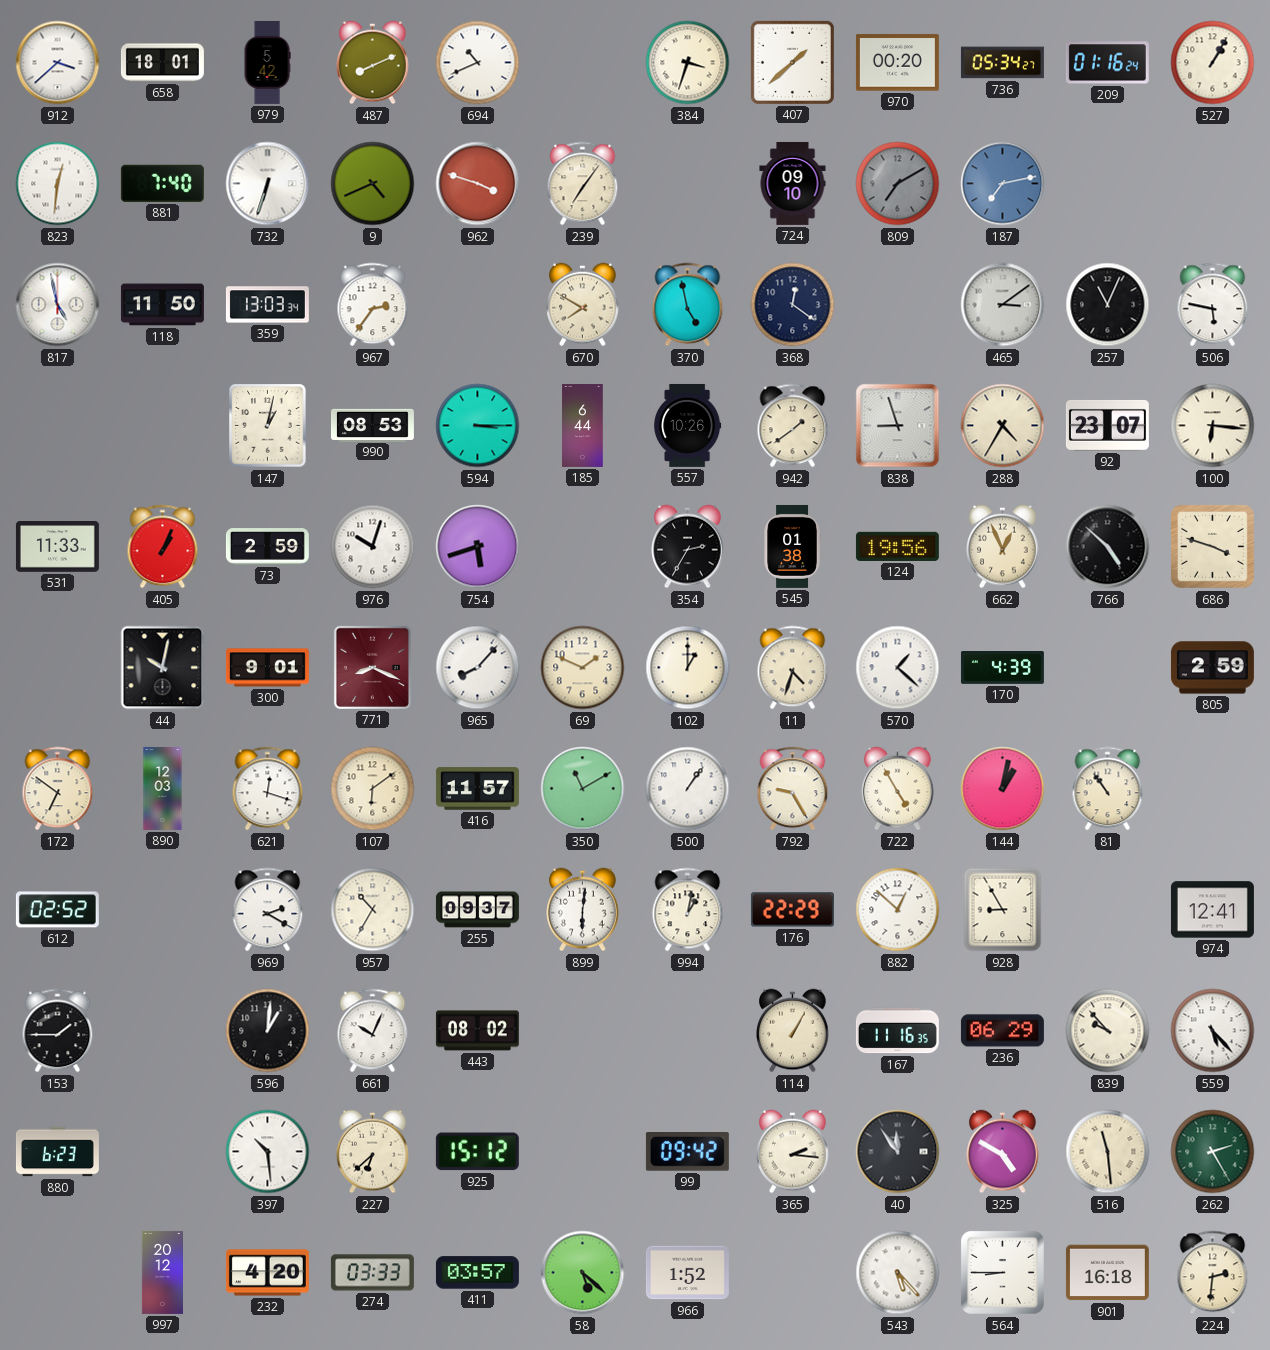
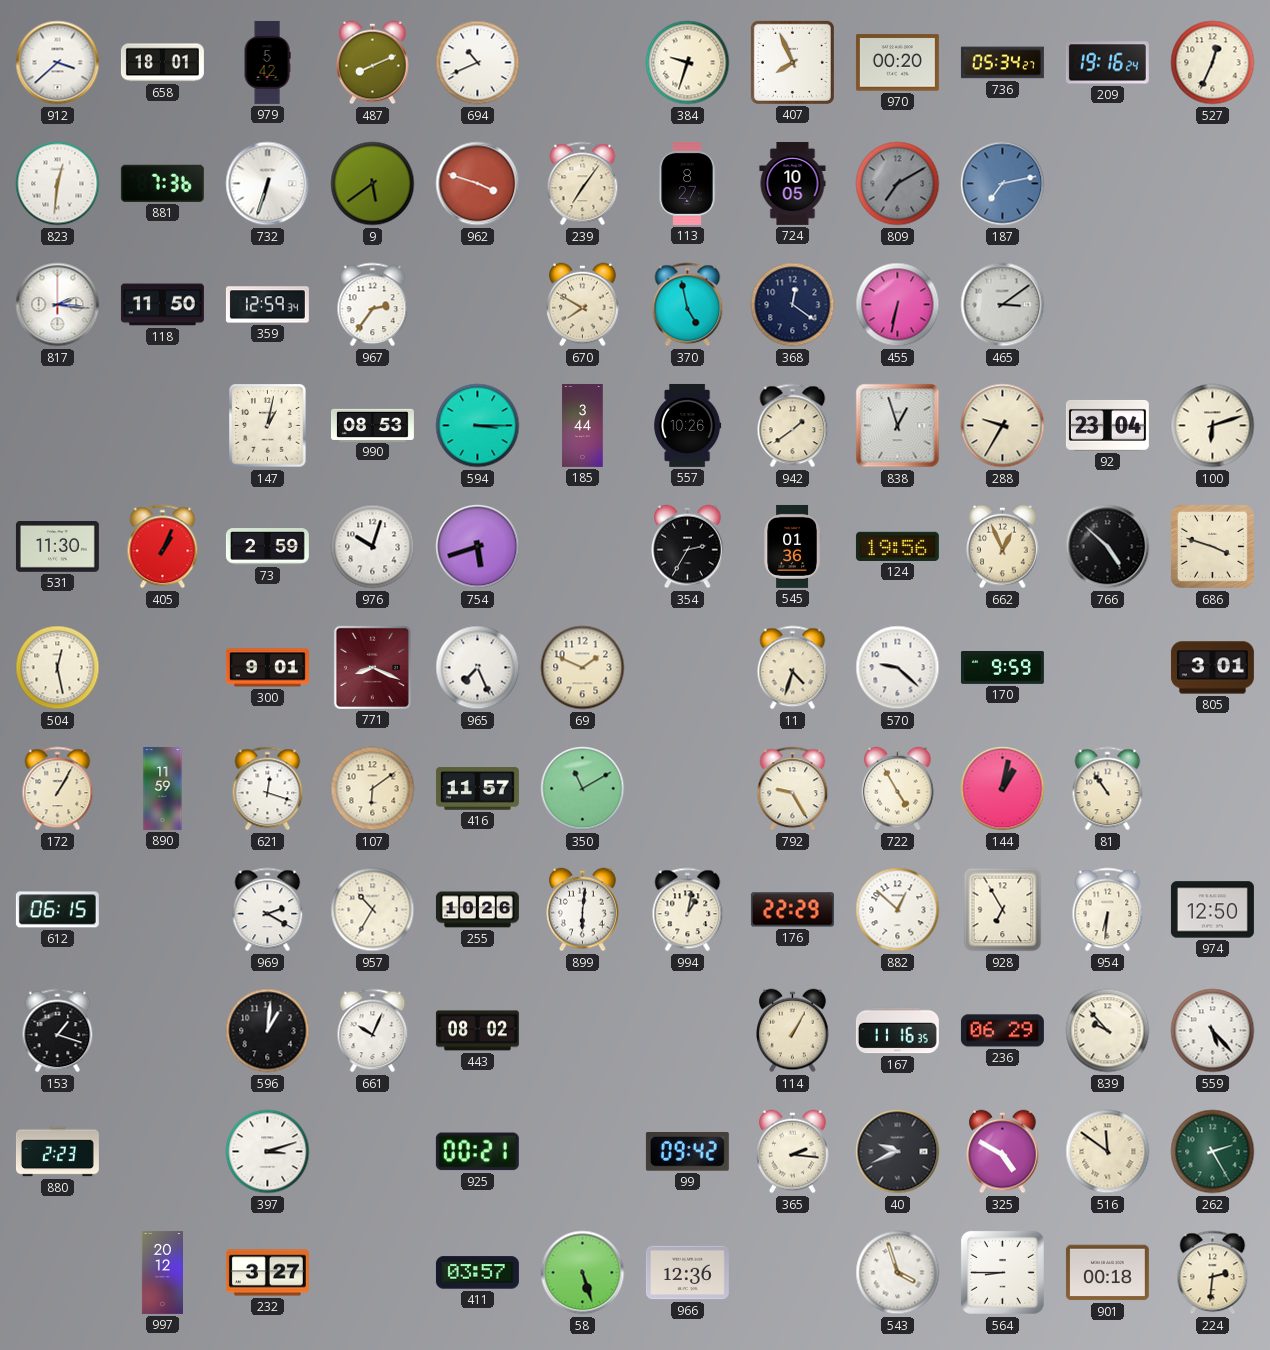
384: 3:33 -> 9:33 (688, 63)
407: 1:38 -> 7:56 (792, 62)
209: 01:16 -> 19:16 (1107, 63)
527: 1:05 -> 12:34 (1213, 63)
881: 7:40 -> 7:36 (162, 183)
9: 4:41 -> 5:39 (373, 184)
113: none -> 8:27 (687, 183)
724: 09:10 -> 10:05 (793, 183)
817: 4:58 -> 2:16 (58, 305)
359: 13:03 -> 12:59 (267, 305)
455: none -> 6:32 (898, 305)
257: 11:04 -> none (1108, 305)
506: 5:47 -> none (1213, 305)
185: 6:44 -> 3:44 (583, 425)
838: 8:57 -> 12:57 (898, 426)
288: 4:35 -> 9:35 (1003, 426)
92: 23:07 -> 23:04 (1107, 425)
100: 6:16 -> 6:12 (1213, 426)
531: 11:33 -> 11:30 (57, 547)
545: 01:38 -> 01:36 (792, 546)
504: none -> 12:28 (58, 668)
44: 10:02 -> none (163, 668)
965: 8:07 -> 7:26 (478, 668)
102: 1:00 -> none (688, 668)
570: 1:22 -> 9:22 (898, 668)
170: 4:39 -> 9:59 (1002, 668)
805: 2:59 -> 3:01 (1212, 668)
172: 6:51 -> 1:05 (58, 789)
890: 12:03 -> 11:59 (163, 788)
500: 1:06 -> none (688, 789)
612: 02:52 -> 06:15 (57, 910)
255: 09:37 -> 10:26 (477, 910)
928: 8:55 -> 6:55 (1003, 910)
954: none -> 6:31 (1108, 910)
974: 12:41 -> 12:50 (1212, 910)
153: 1:45 -> 1:18 (58, 1031)
880: 6:23 -> 2:23 (57, 1152)
397: 10:29 -> 3:12 (268, 1152)
227: 6:38 -> none (373, 1152)
925: 15:12 -> 00:21 (477, 1152)
40: 11:54 -> 9:41 (898, 1152)
516: 11:29 -> 11:51 (1108, 1152)
232: 4:20 -> 3:27 (267, 1273)
274: 03:33 -> none (372, 1273)
58: 5:22 -> 5:27 (583, 1273)
966: 1:52 -> 12:36 (687, 1273)
543: 5:23 -> 3:57 (898, 1273)
901: 16:18 -> 00:18 (1107, 1273)
